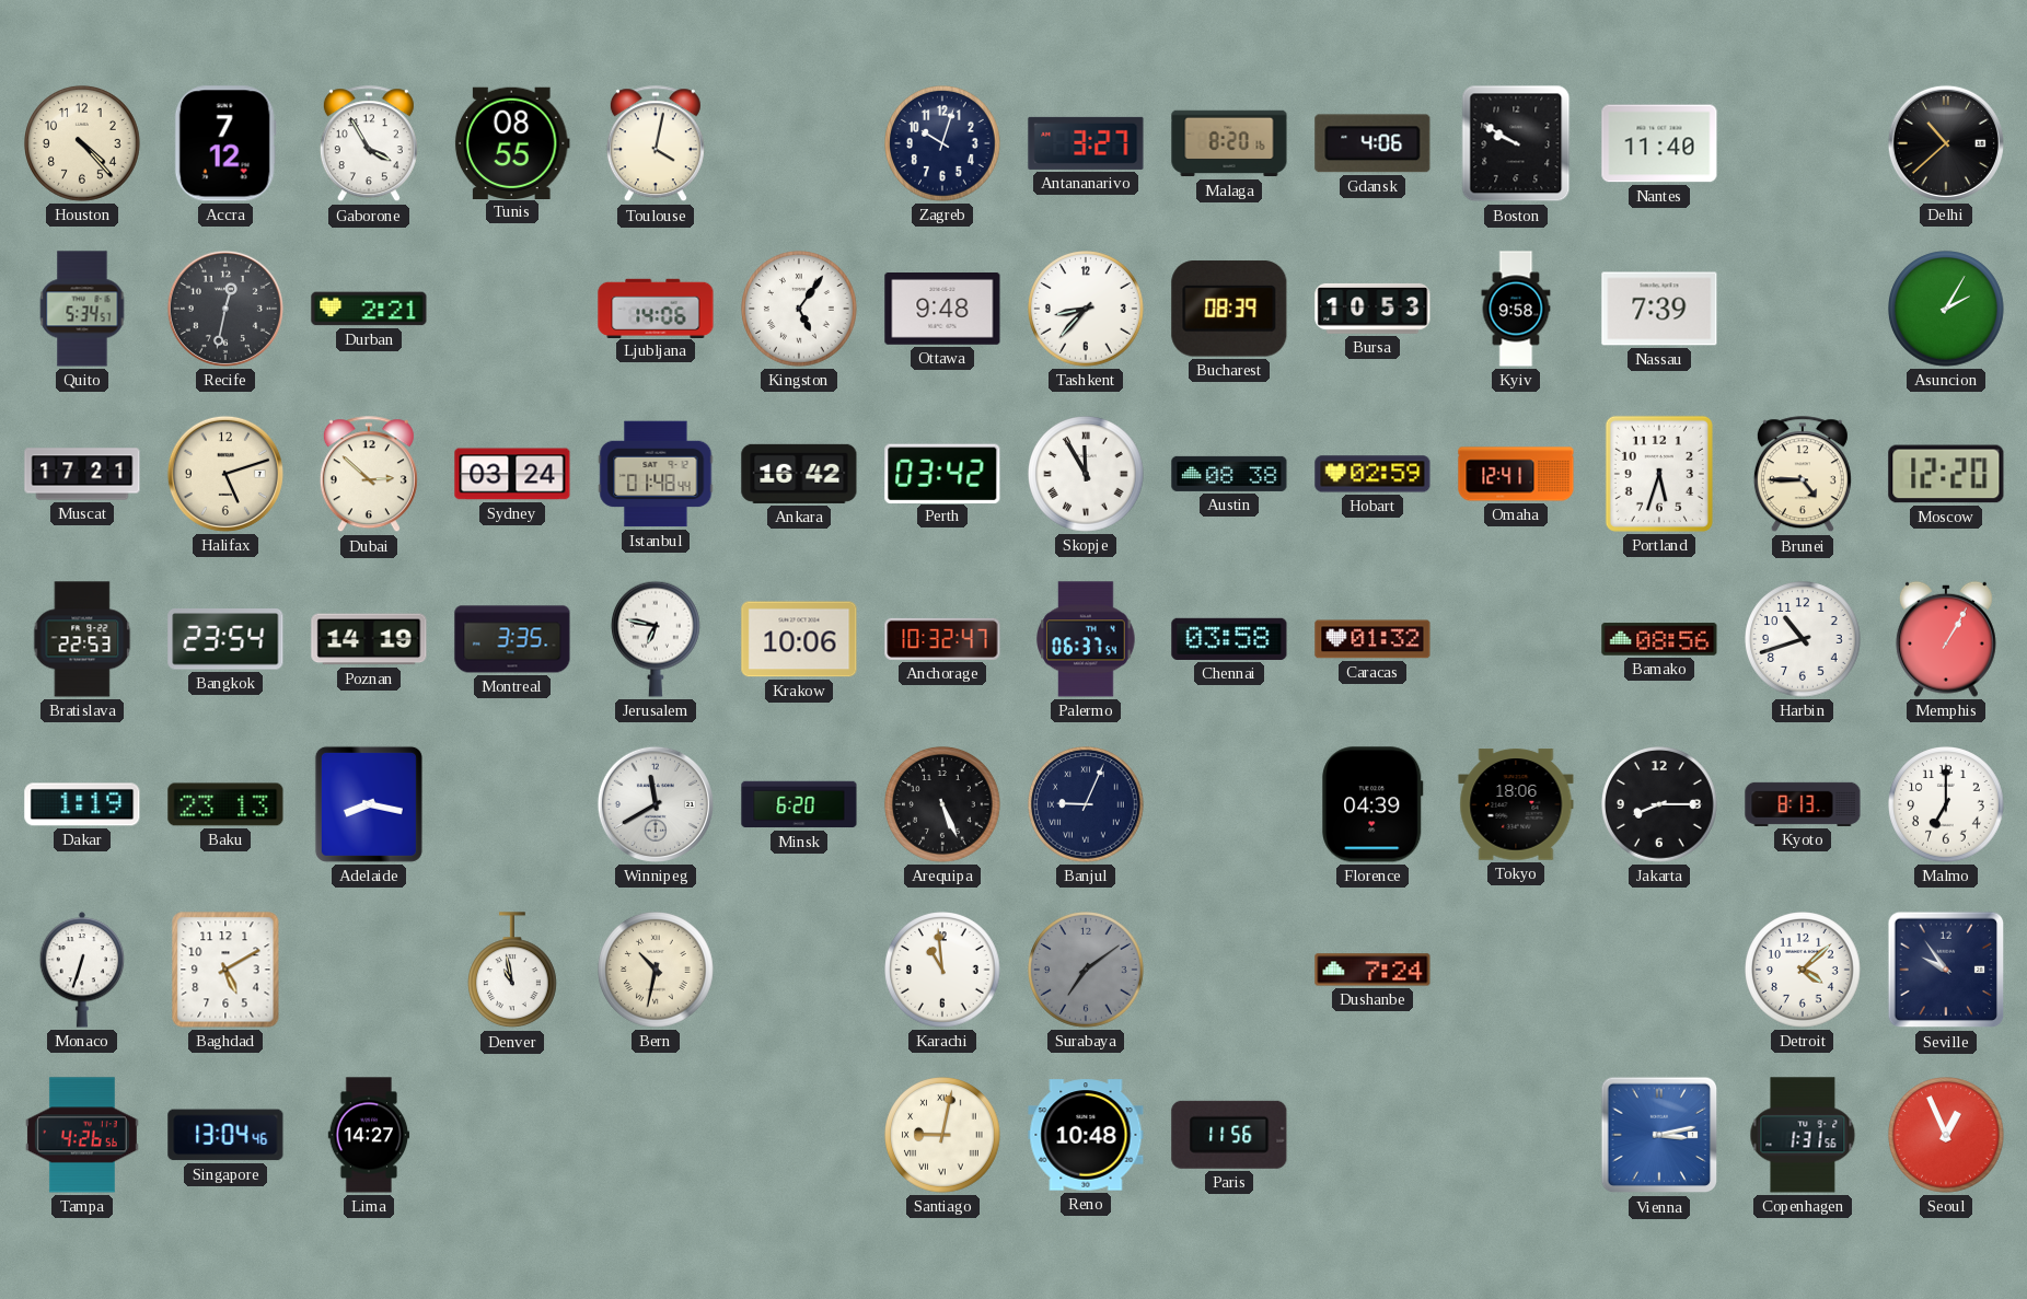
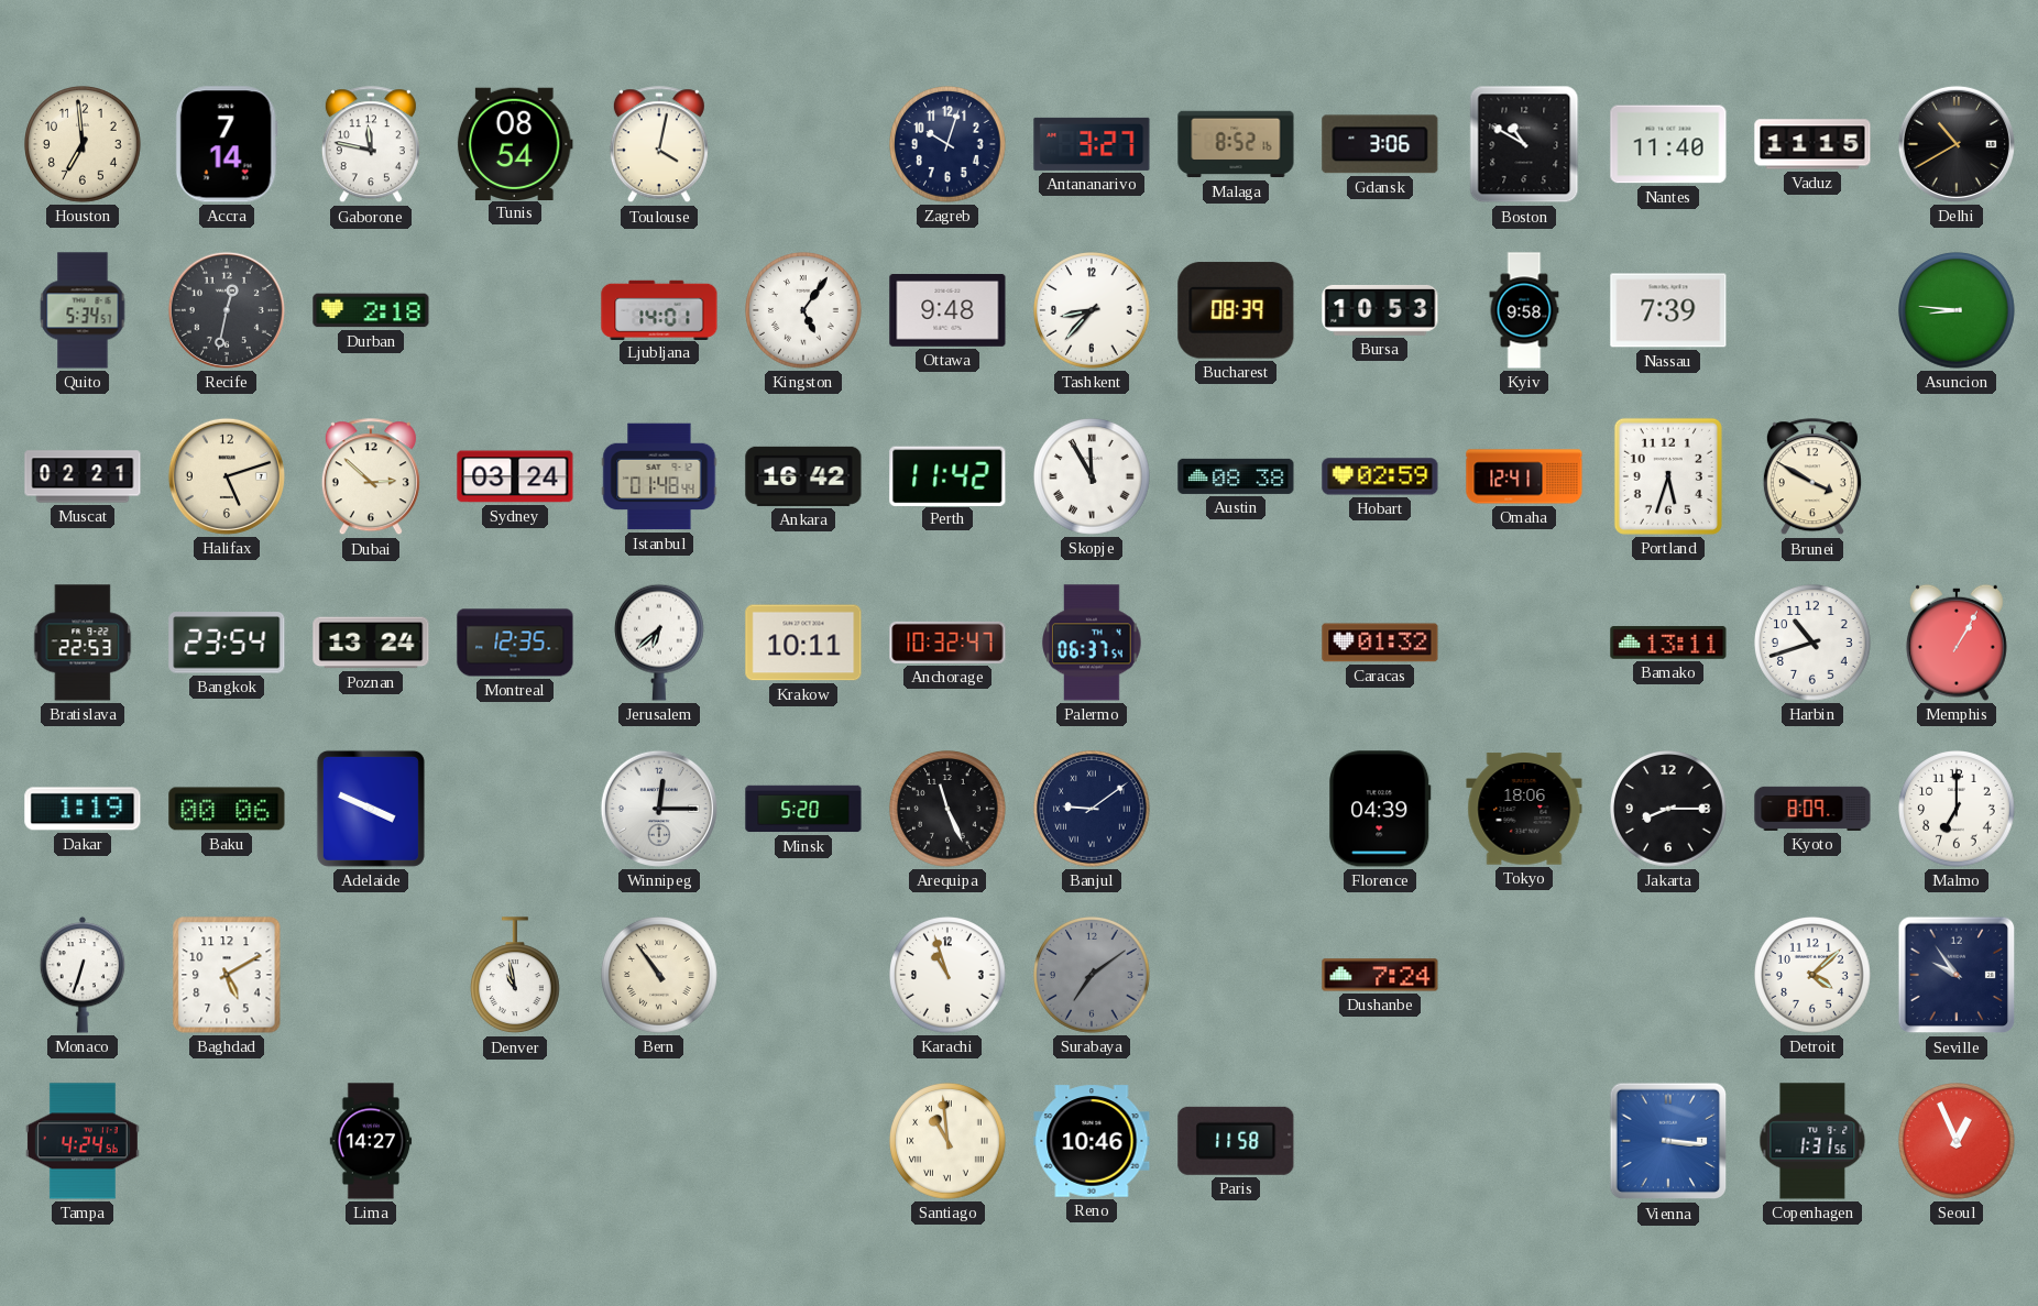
Houston: 4:23 -> 6:59 (83, 144)
Accra: 7:12 -> 7:14 (227, 144)
Gaborone: 3:55 -> 11:47 (371, 145)
Tunis: 08:55 -> 08:54 (515, 143)
Malaga: 8:20 -> 8:52 (1236, 144)
Gdansk: 4:06 -> 3:06 (1380, 144)
Boston: 9:50 -> 10:50 (1524, 144)
Vaduz: none -> 11:15 (1812, 144)
Delhi: 10:38 -> 10:40 (1957, 144)
Durban: 2:21 -> 2:18 (371, 310)
Ljubljana: 14:06 -> 14:01 (659, 309)
Asuncion: 2:05 -> 8:46 (1957, 310)
Muscat: 17:21 -> 02:21 (83, 476)
Perth: 03:42 -> 11:42 (947, 475)
Brunei: 4:45 -> 3:50 (1812, 478)
Moscow: 12:20 -> none (1946, 474)
Poznan: 14:19 -> 13:24 (371, 643)
Montreal: 3:35 -> 12:35 (515, 643)
Jerusalem: 6:47 -> 6:38 (660, 643)
Krakow: 10:06 -> 10:11 (803, 643)
Chennai: 03:58 -> none (1229, 639)
Bamako: 08:56 -> 13:11 (1668, 643)
Baku: 23:13 -> 00:06 (227, 809)
Adelaide: 8:17 -> 3:49 (371, 809)
Winnipeg: 11:40 -> 12:15 (659, 809)
Minsk: 6:20 -> 5:20 (803, 809)
Arequipa: 5:26 -> 11:26 (947, 809)
Banjul: 9:04 -> 9:09 (1092, 809)
Kyoto: 8:13 -> 8:09 (1812, 809)
Bern: 10:32 -> 10:54 (659, 975)
Karachi: 10:59 -> 10:57 (947, 975)
Tampa: 4:26 -> 4:24 (83, 1141)
Singapore: 13:04 -> none (225, 1135)
Santiago: 9:02 -> 10:59 (947, 1141)
Reno: 10:48 -> 10:46 (1092, 1141)
Paris: 11:56 -> 11:58 (1236, 1141)
Vienna: 3:13 -> 3:16 (1668, 1141)
